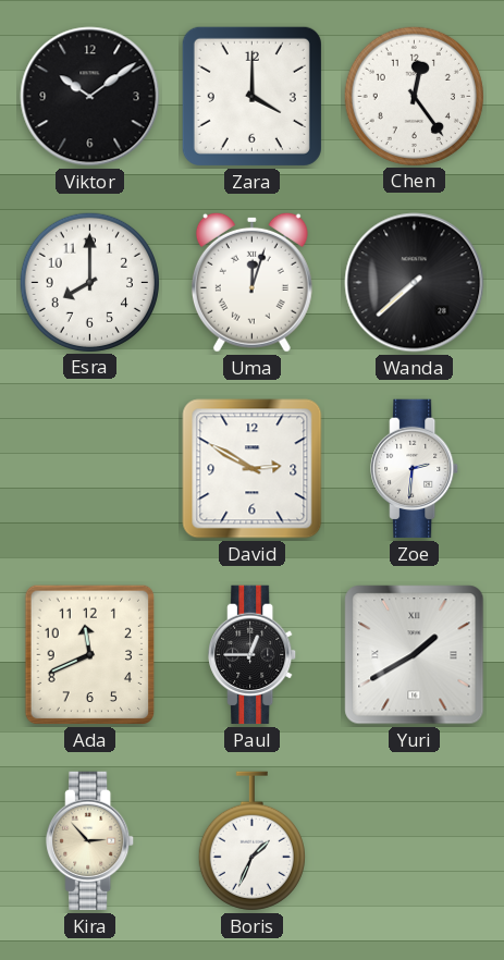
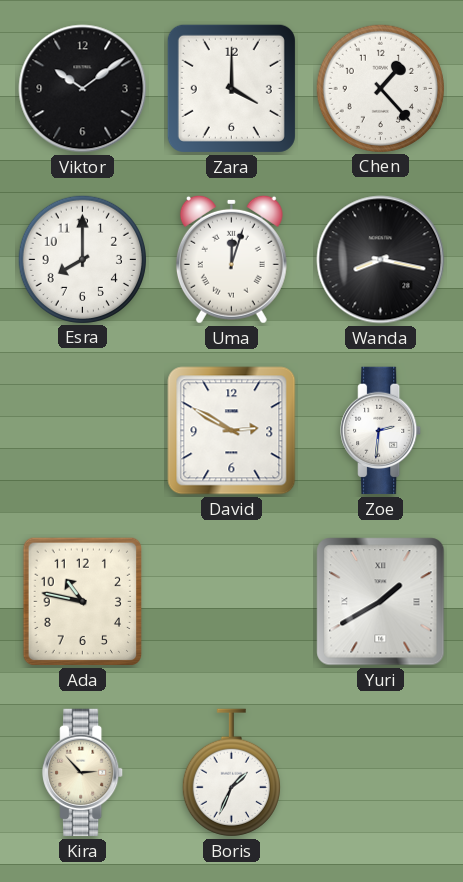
Chen: 12:24 -> 1:23 (380, 88)
Wanda: 7:38 -> 8:17 (381, 260)
Ada: 11:41 -> 10:47 (83, 602)
Paul: 12:45 -> none (253, 655)
